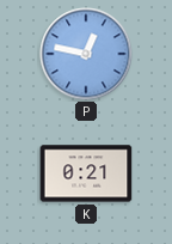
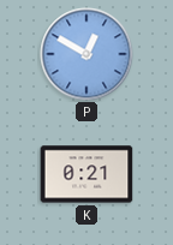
P: 12:47 -> 12:50 (86, 54)
